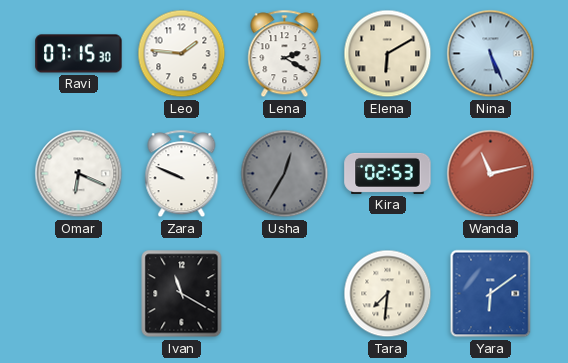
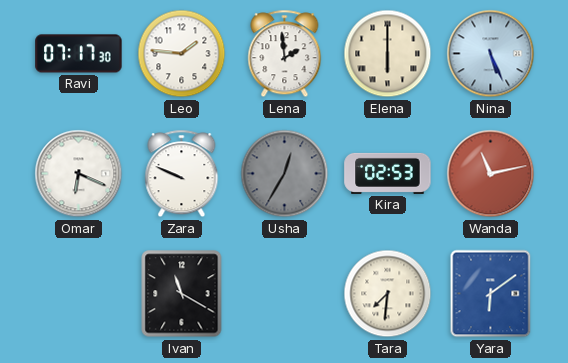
Ravi: 07:15 -> 07:17 (79, 54)
Lena: 2:20 -> 1:59 (285, 54)
Elena: 6:10 -> 6:00 (388, 54)
